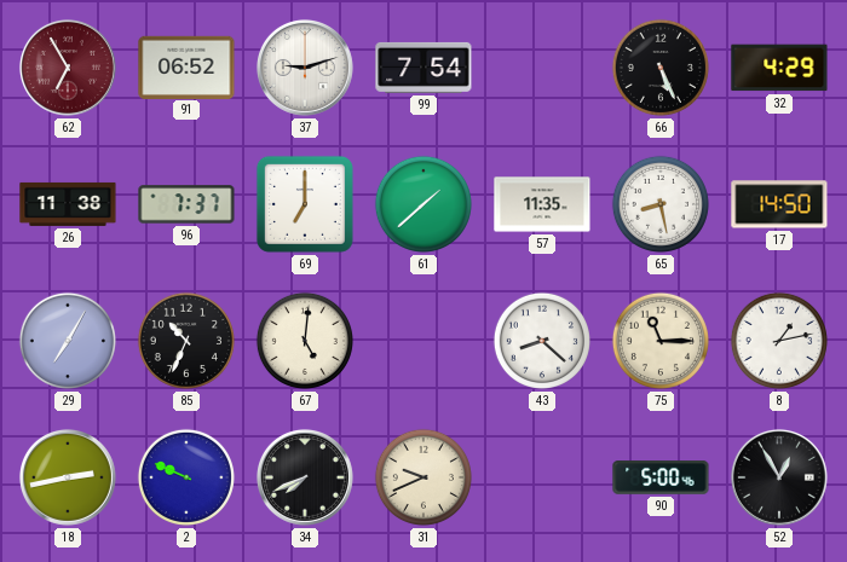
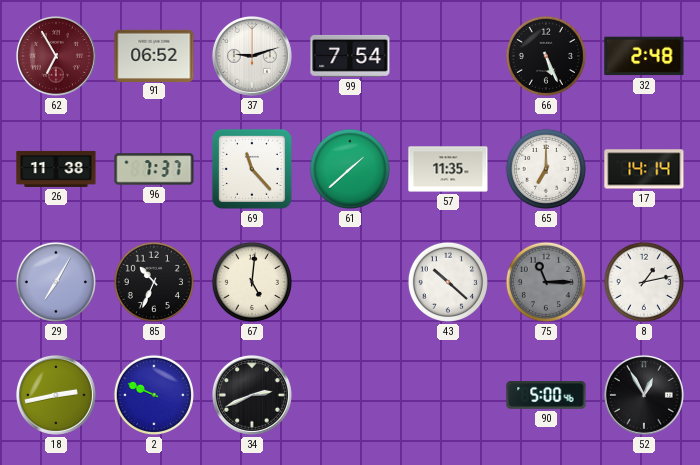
32: 4:29 -> 2:48 (644, 56)
69: 7:00 -> 11:23 (252, 169)
65: 8:28 -> 7:00 (546, 169)
17: 14:50 -> 14:14 (644, 169)
43: 8:22 -> 10:22 (448, 282)
75 dial: cream -> grey (546, 282)
34: 7:41 -> 2:41 (252, 395)
31: 9:41 -> none (423, 477)
